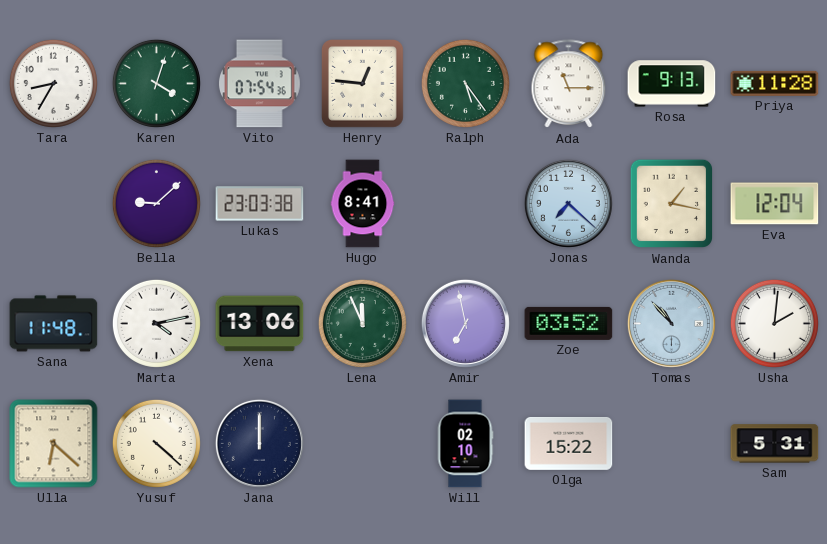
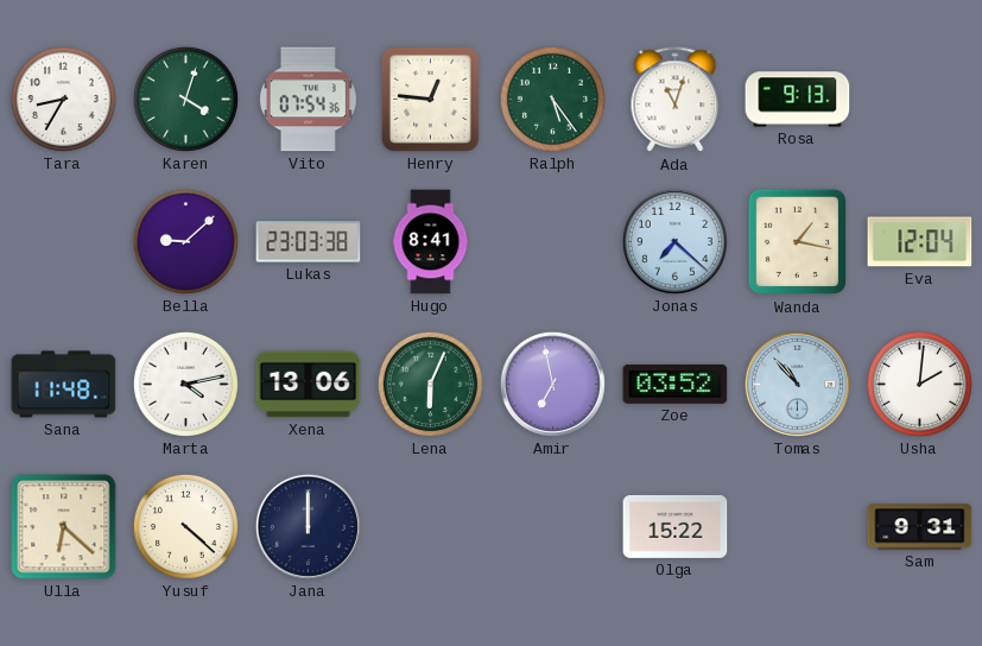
Ada: 11:15 -> 11:03 (676, 100)
Priya: 11:28 -> none (775, 83)
Lena: 11:56 -> 6:04 (430, 384)
Will: 02:10 -> none (465, 444)
Sam: 5:31 -> 9:31 (920, 527)
